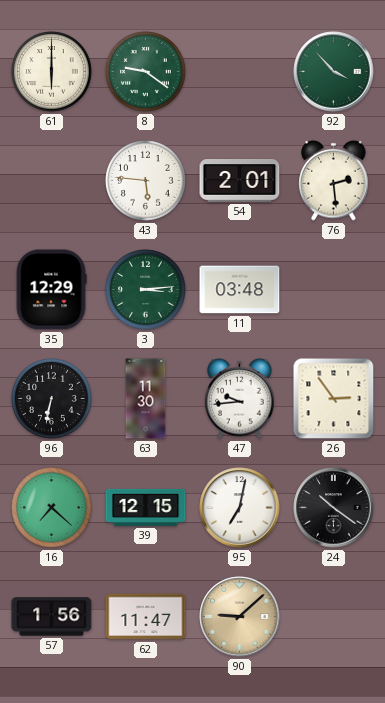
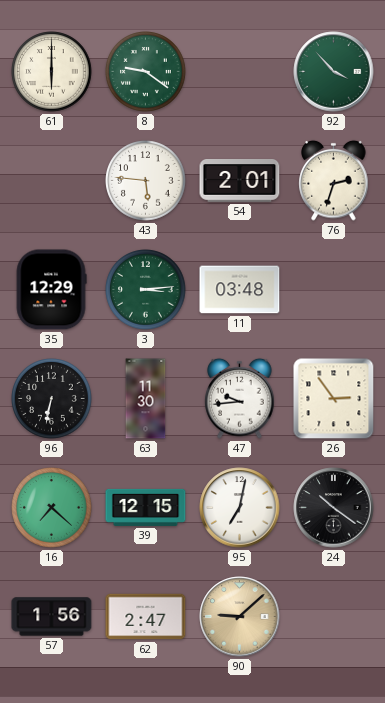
76: 2:29 -> 2:33 (334, 180)
62: 11:47 -> 2:47 (146, 617)
